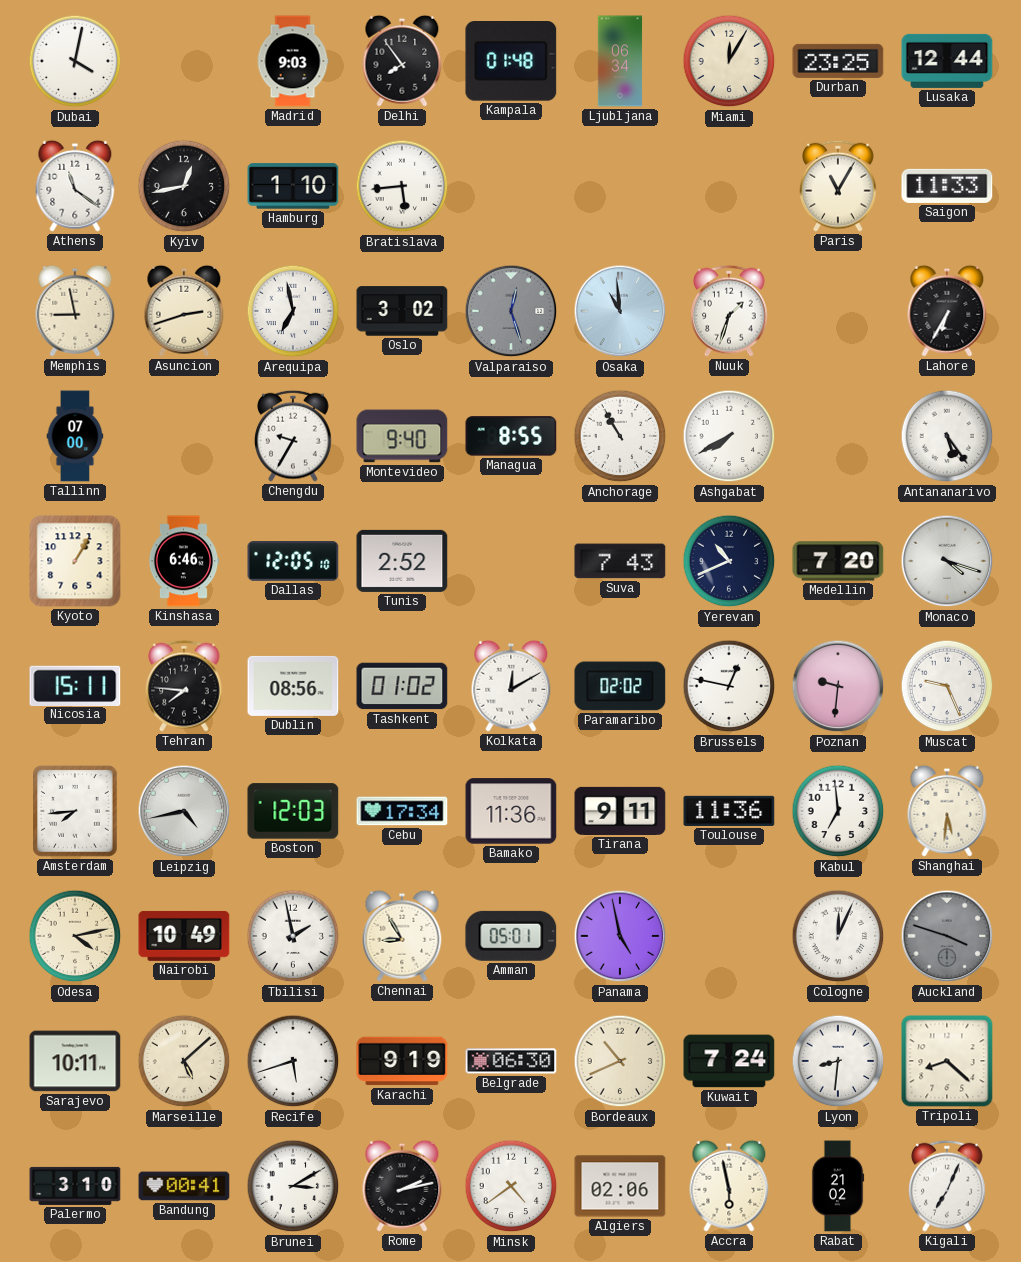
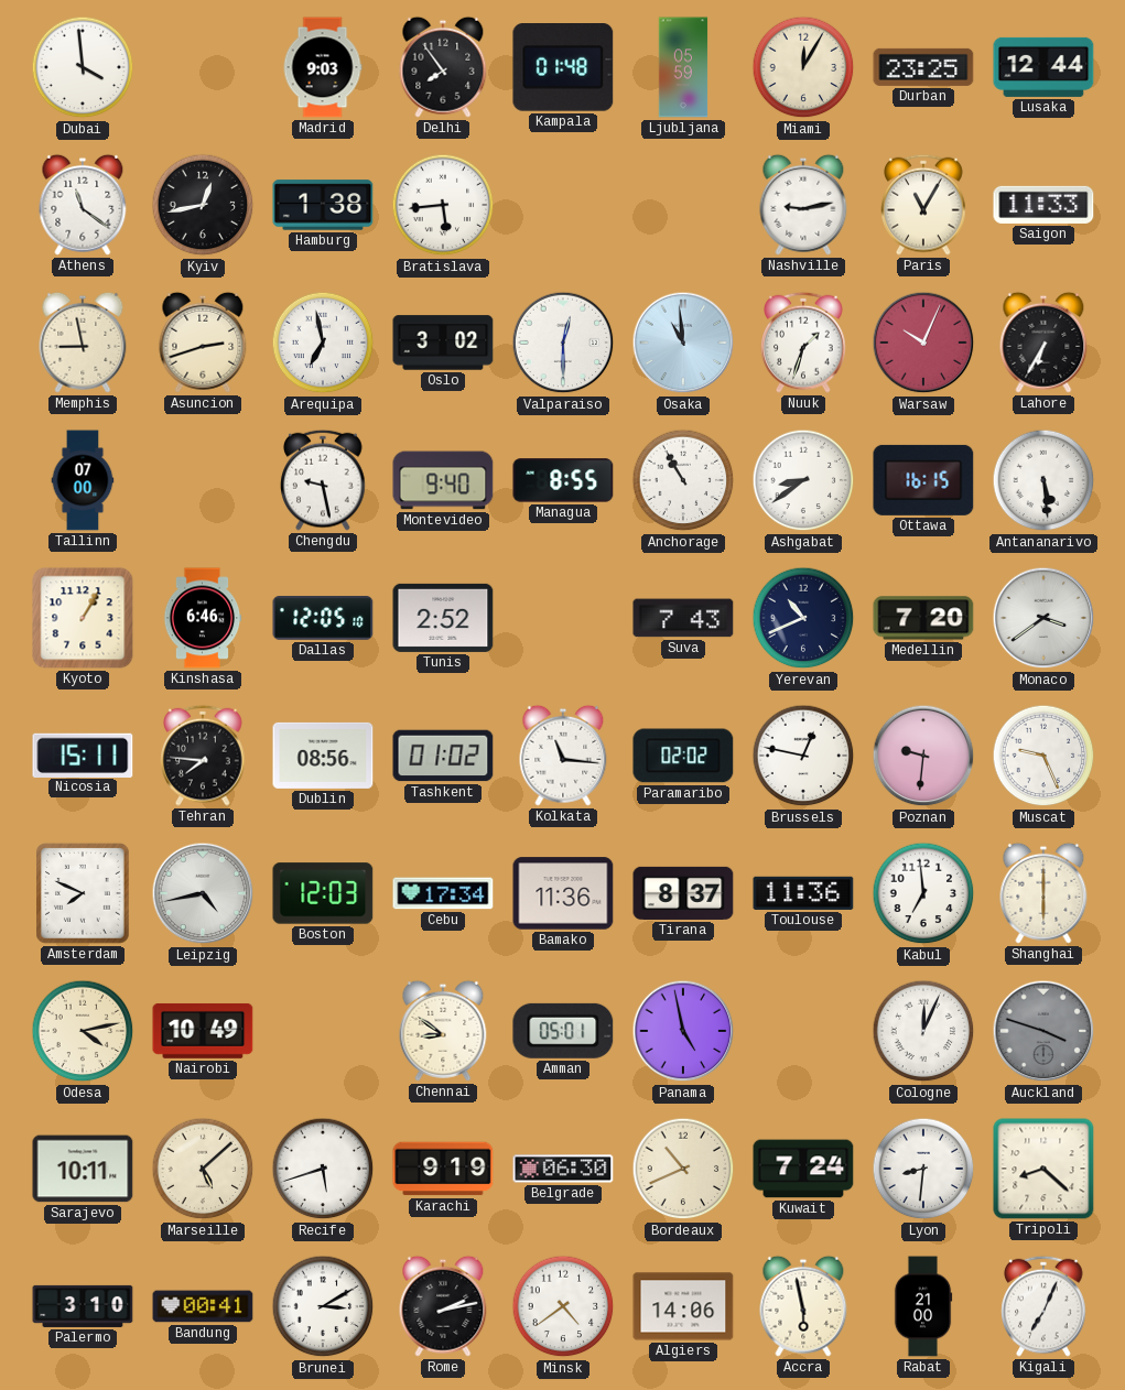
Dubai: 4:02 -> 3:59 (83, 67)
Ljubljana: 06:34 -> 05:59 (683, 67)
Hamburg: 1:10 -> 1:38 (323, 205)
Nashville: none -> 9:13 (803, 205)
Valparaiso: 12:27 -> 12:30 (563, 343)
Valparaiso dial: grey -> white (563, 343)
Warsaw: none -> 10:04 (923, 343)
Chengdu: 9:35 -> 9:28 (323, 480)
Ashgabat: 7:40 -> 8:39 (803, 480)
Ottawa: none -> 16:15 (923, 480)
Antananarivo: 5:24 -> 5:29 (1043, 480)
Monaco: 4:18 -> 3:39 (1043, 618)
Kolkata: 12:10 -> 11:16 (563, 756)
Amsterdam: 7:44 -> 7:49 (83, 893)
Tirana: 9:11 -> 8:37 (683, 893)
Shanghai: 5:31 -> 6:00 (1043, 893)
Tbilisi: 1:58 -> none (293, 936)
Chennai: 8:55 -> 8:51 (443, 1031)
Algiers: 02:06 -> 14:06 (683, 1306)
Rabat: 21:02 -> 21:00 (923, 1306)
